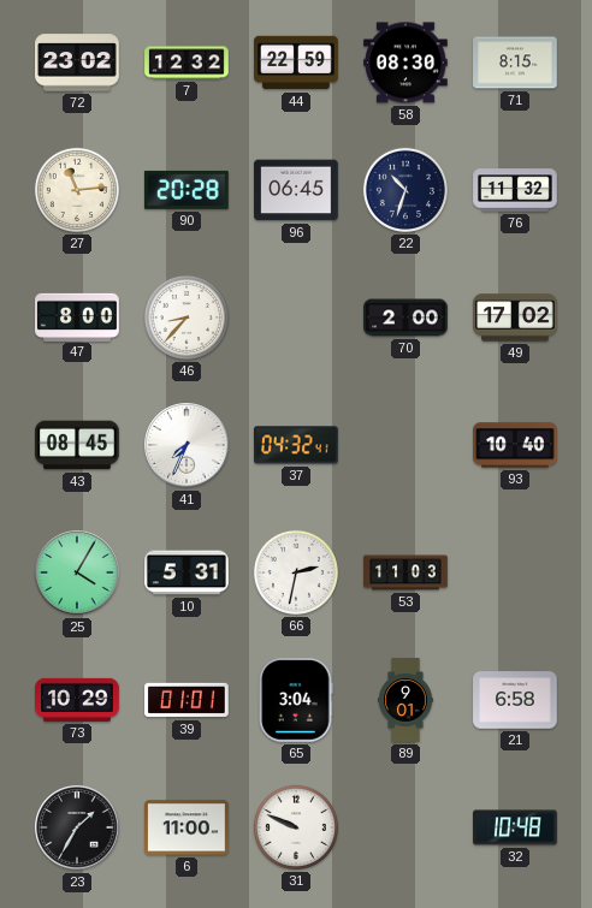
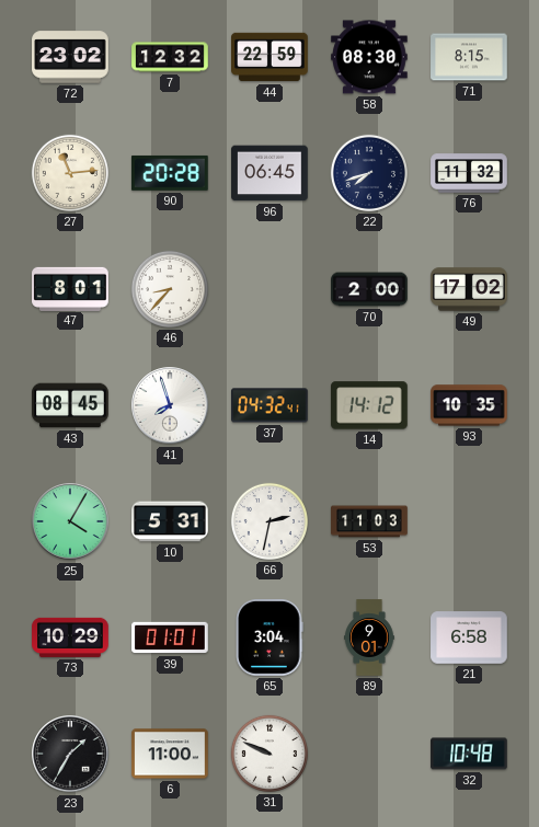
22: 10:33 -> 7:42 (369, 173)
47: 8:00 -> 8:01 (70, 288)
41: 7:34 -> 7:57 (170, 405)
14: none -> 14:12 (369, 405)
93: 10:40 -> 10:35 (469, 405)
